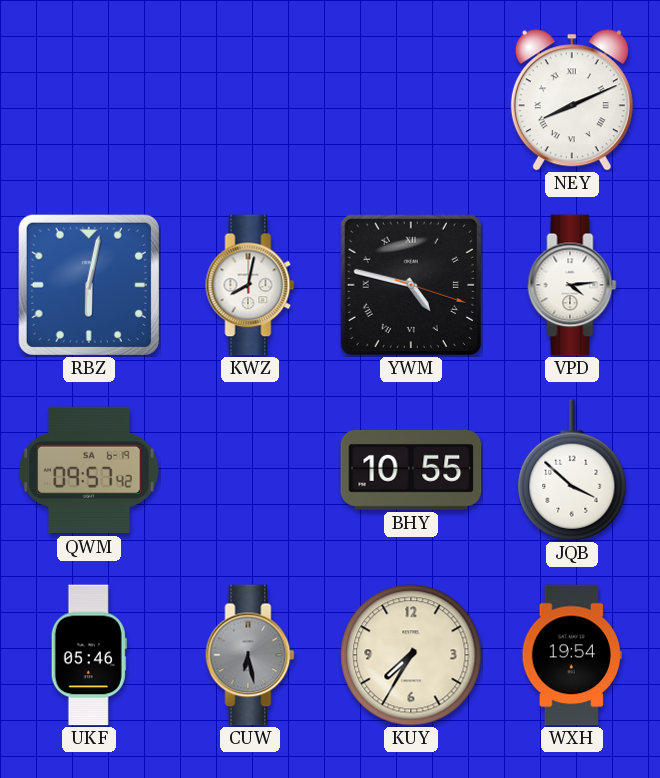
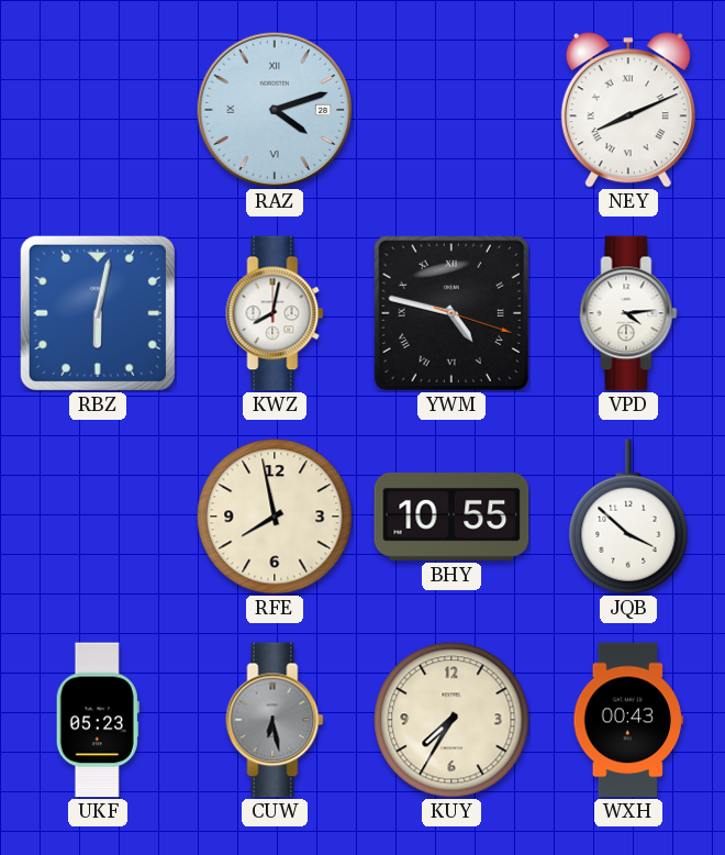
RAZ: none -> 4:12 (275, 110)
QWM: 09:57 -> none (89, 470)
RFE: none -> 7:58 (275, 517)
UKF: 05:46 -> 05:23 (98, 720)
WXH: 19:54 -> 00:43 (628, 720)
